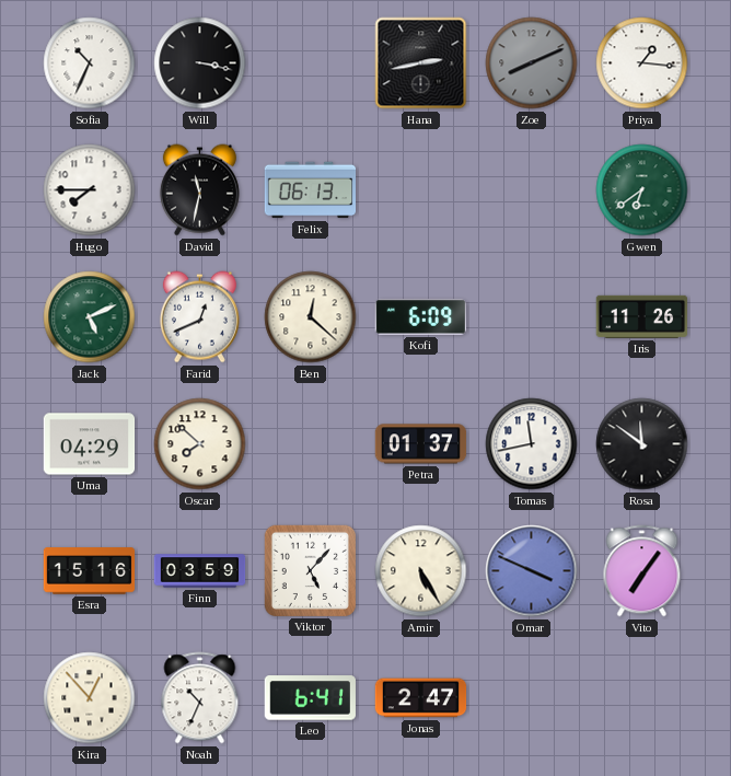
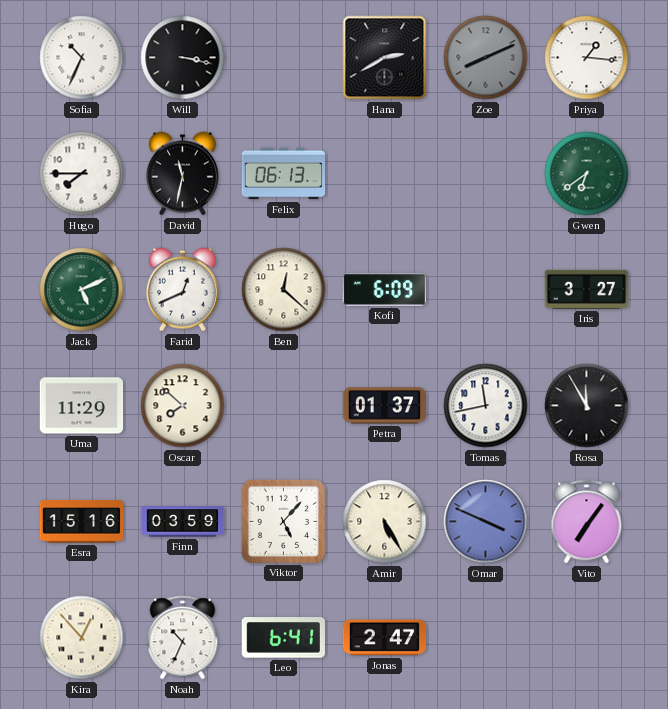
Hana: 2:43 -> 2:40 (385, 58)
Iris: 11:26 -> 3:27 (587, 289)
Uma: 04:29 -> 11:29 (82, 406)
Rosa: 11:51 -> 11:55 (587, 406)
